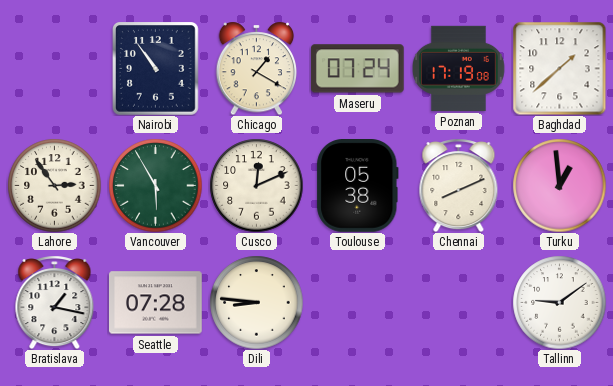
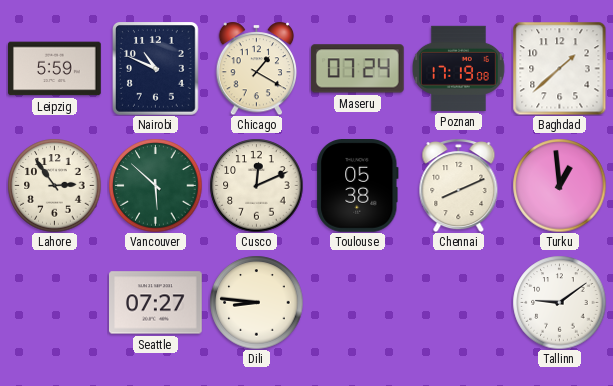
Leipzig: none -> 5:59 (55, 69)
Nairobi: 10:54 -> 10:49 (156, 69)
Vancouver: 5:55 -> 5:52 (155, 185)
Bratislava: 1:17 -> none (55, 302)
Seattle: 07:28 -> 07:27 (156, 303)
